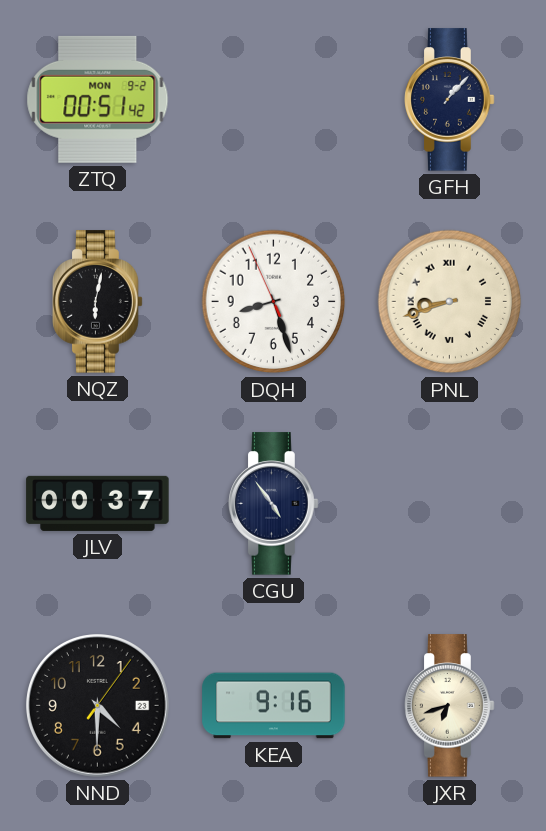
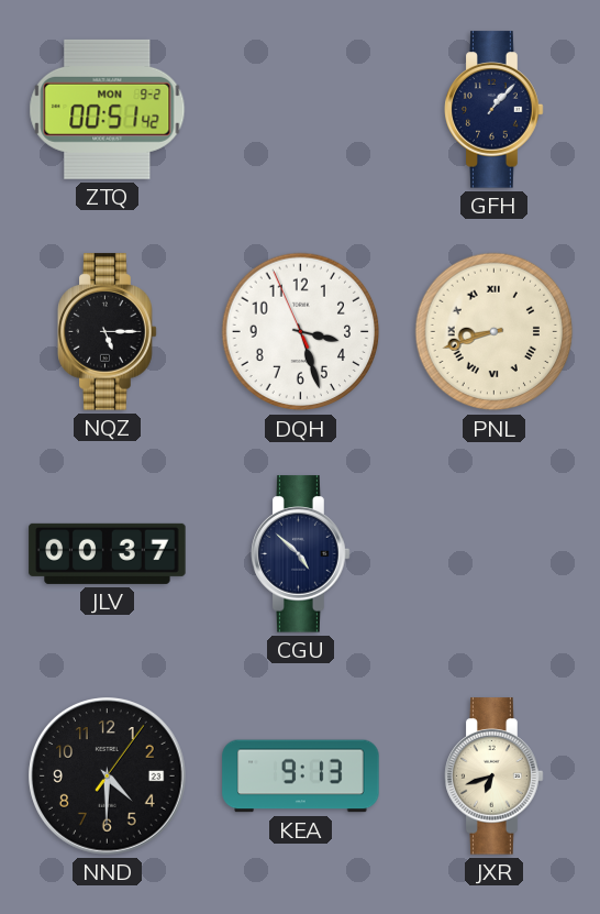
NQZ: 6:02 -> 5:15 (108, 332)
DQH: 8:26 -> 3:26 (301, 332)
CGU: 4:54 -> 4:52 (301, 554)
KEA: 9:16 -> 9:13 (301, 777)
